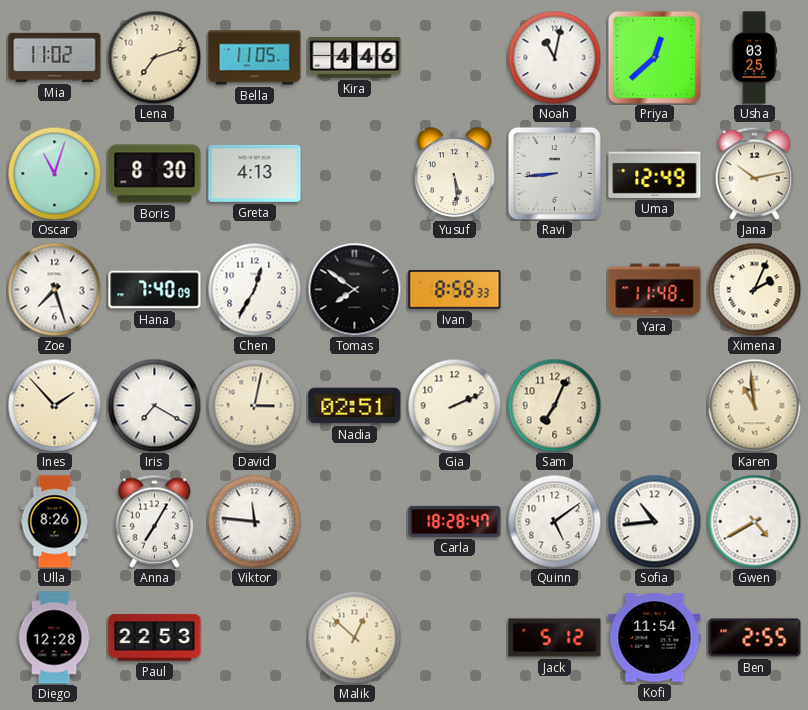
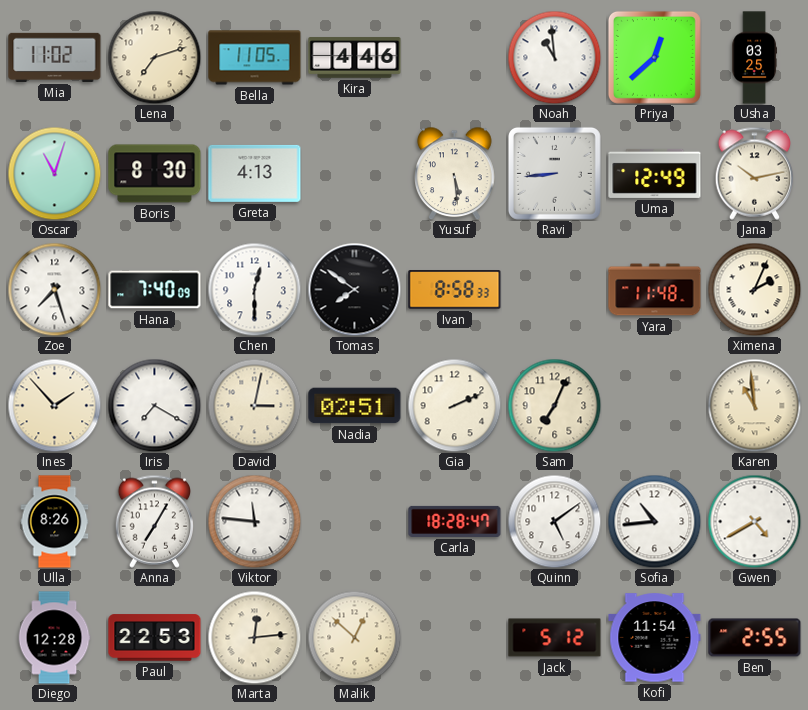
Noah: 11:02 -> 10:59 (554, 57)
Chen: 12:35 -> 12:30 (254, 289)
Marta: none -> 12:14 (254, 637)
